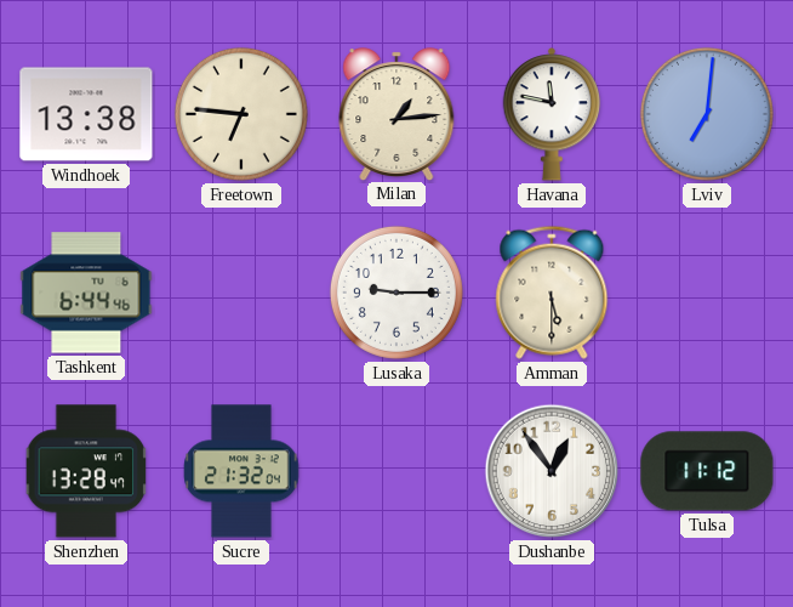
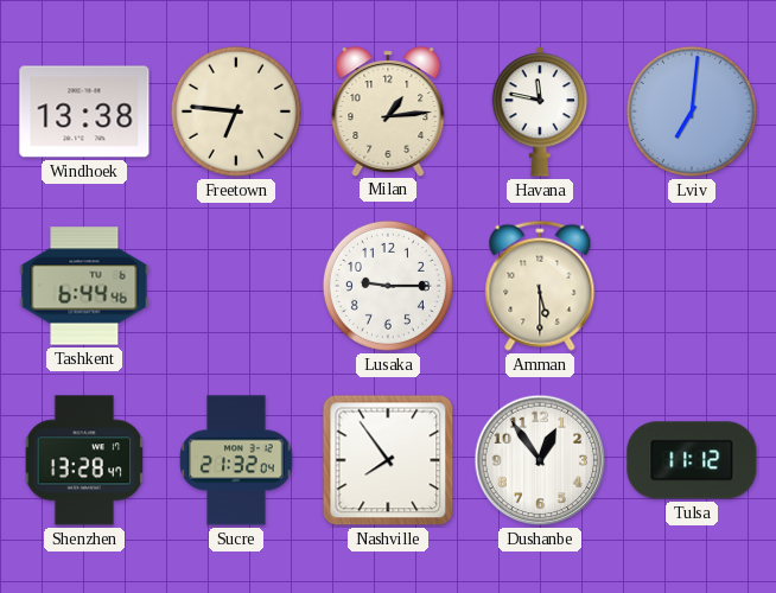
Nashville: none -> 7:54 (388, 460)
